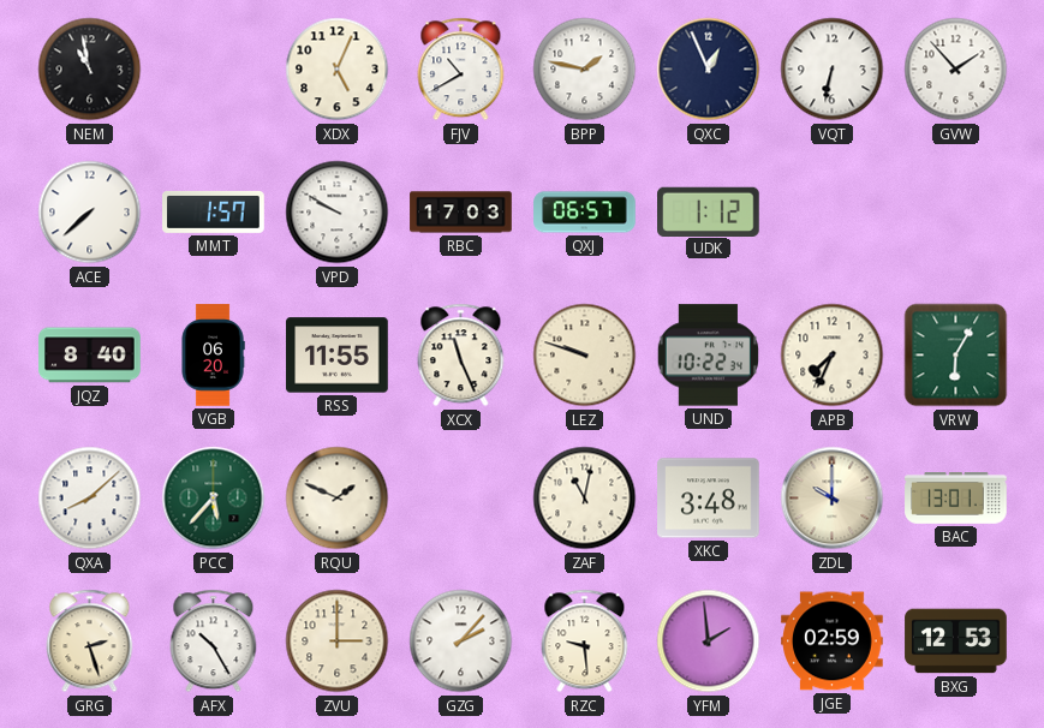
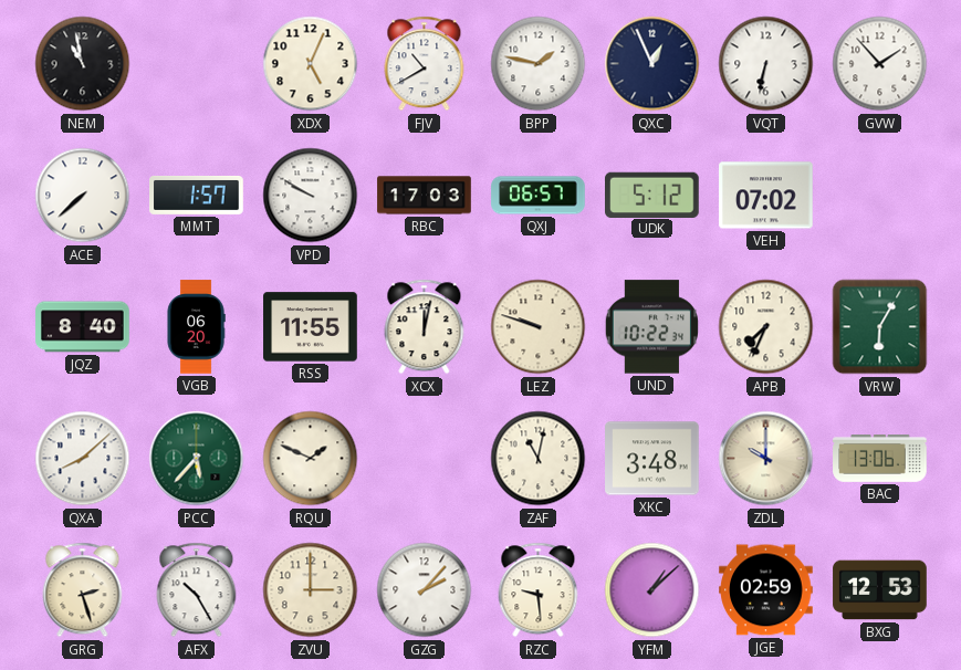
UDK: 1:12 -> 5:12 (652, 195)
VEH: none -> 07:02 (766, 196)
XCX: 11:26 -> 12:02 (425, 327)
BAC: 13:01 -> 13:06 (880, 459)
YFM: 1:59 -> 1:08 (652, 590)
